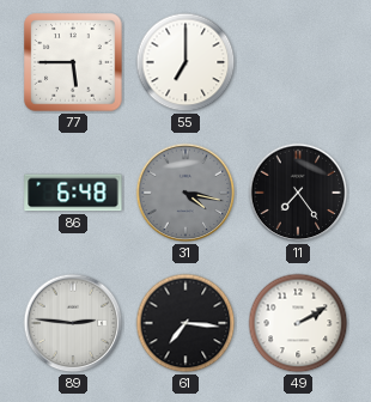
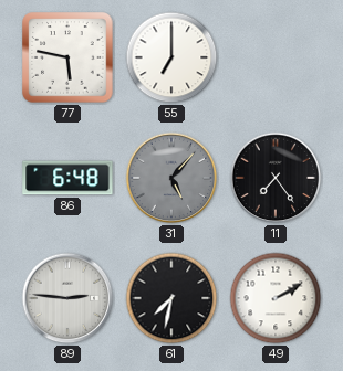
77: 5:45 -> 5:47 (67, 57)
31: 4:17 -> 5:07 (171, 178)
61: 7:16 -> 7:32 (171, 298)
